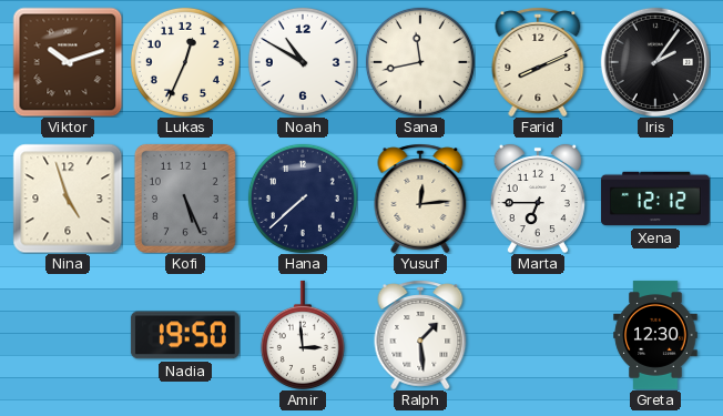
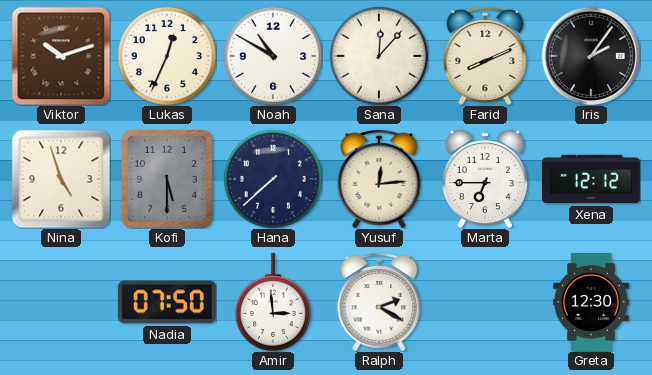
Sana: 11:43 -> 12:07 (379, 56)
Kofi: 5:26 -> 5:30 (167, 179)
Nadia: 19:50 -> 07:50 (167, 302)
Ralph: 1:29 -> 2:20 (379, 302)
